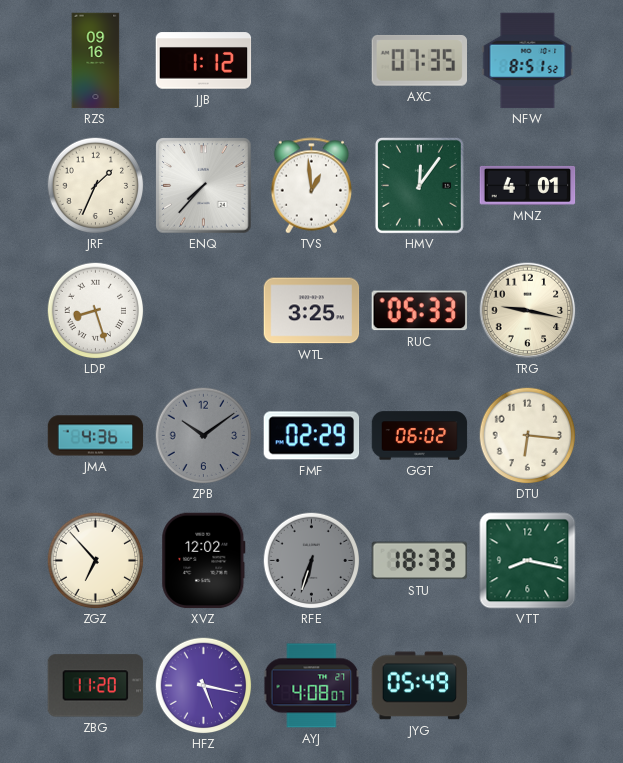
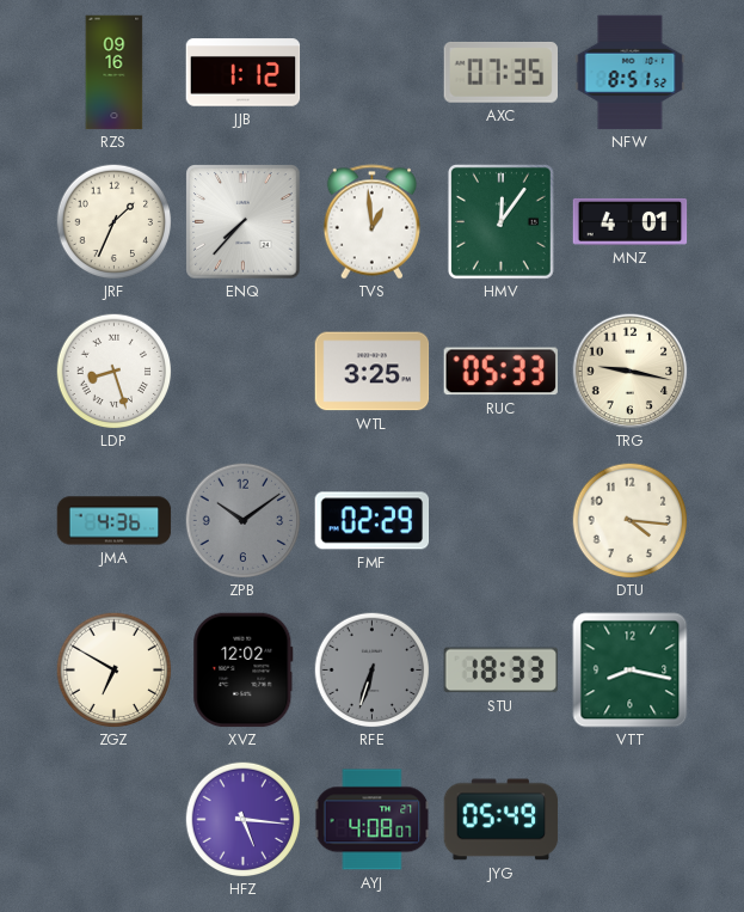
GGT: 06:02 -> none (420, 436)
DTU: 6:16 -> 4:16 (629, 520)
ZGZ: 6:53 -> 6:50 (113, 669)
ZBG: 11:20 -> none (96, 686)
HFZ: 5:17 -> 5:16 (242, 819)
